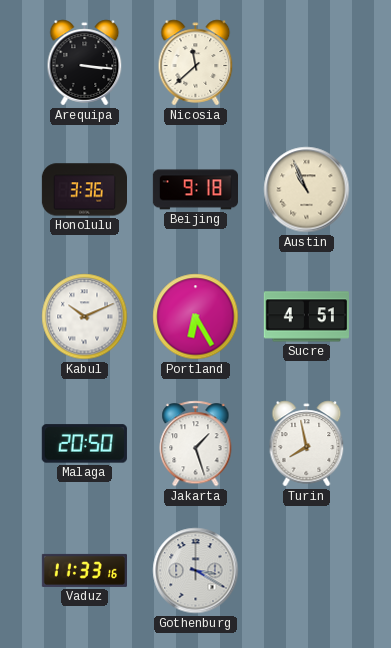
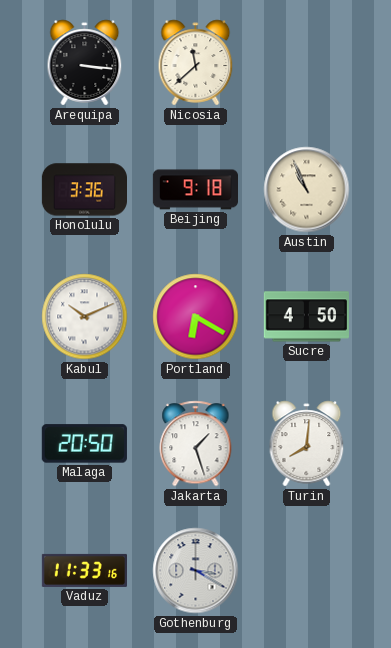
Portland: 6:25 -> 6:20 (196, 317)
Sucre: 4:51 -> 4:50 (306, 317)
Turin: 7:58 -> 8:01 (307, 444)
